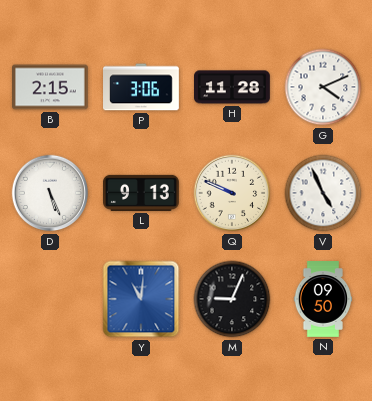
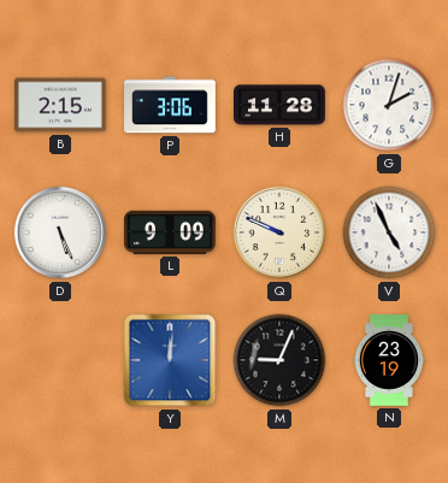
G: 4:11 -> 2:03 (389, 105)
L: 9:13 -> 9:09 (171, 232)
Y: 11:01 -> 12:01 (170, 360)
N: 09:50 -> 23:19 (389, 360)
